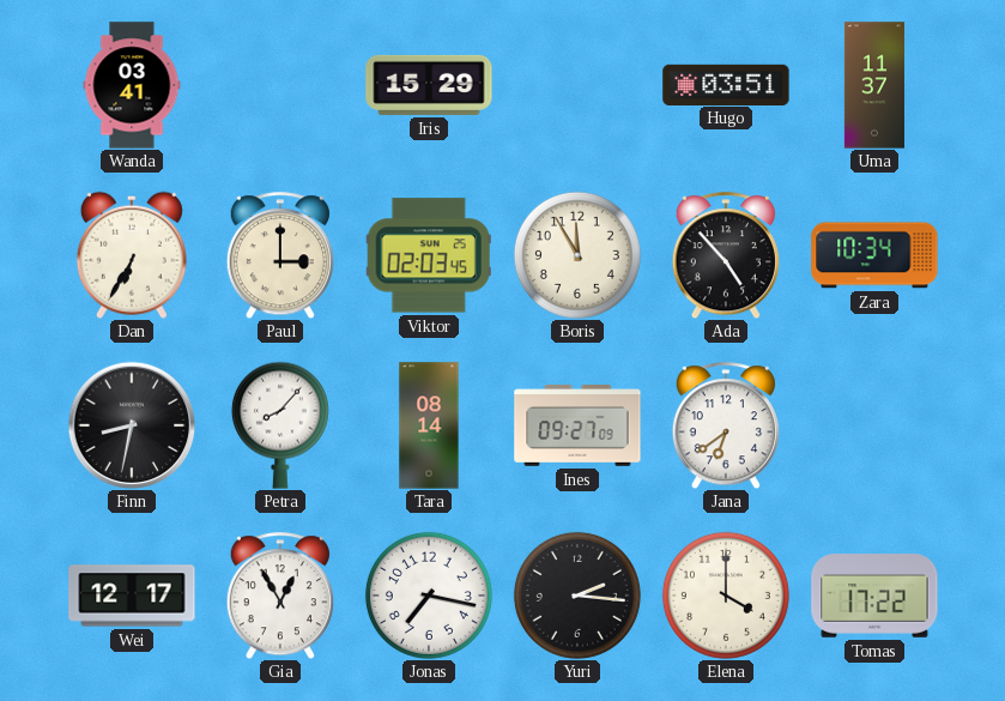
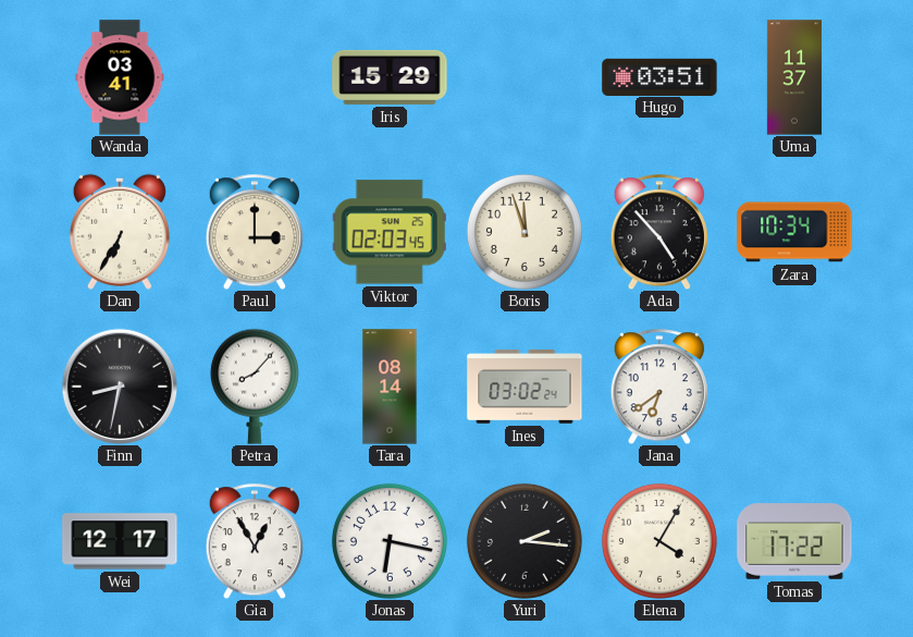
Boris: 11:55 -> 11:57 (525, 232)
Ines: 09:27 -> 03:02 (525, 387)
Jonas: 7:17 -> 6:17 (390, 541)
Elena: 4:00 -> 4:05 (659, 541)
